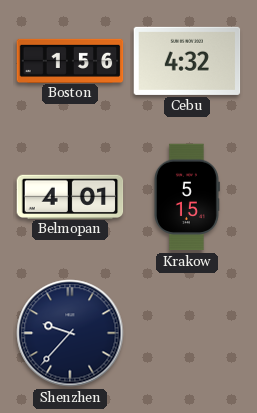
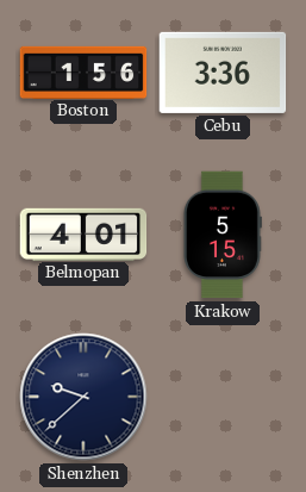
Cebu: 4:32 -> 3:36 (223, 73)
Shenzhen: 9:37 -> 9:38 (83, 397)
